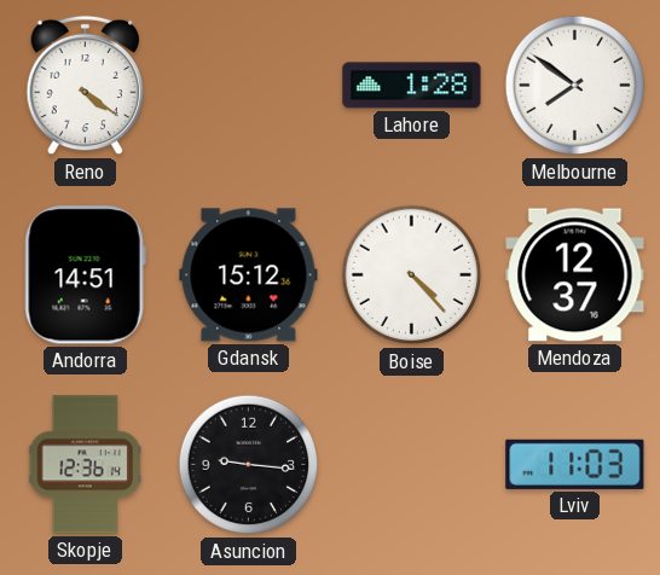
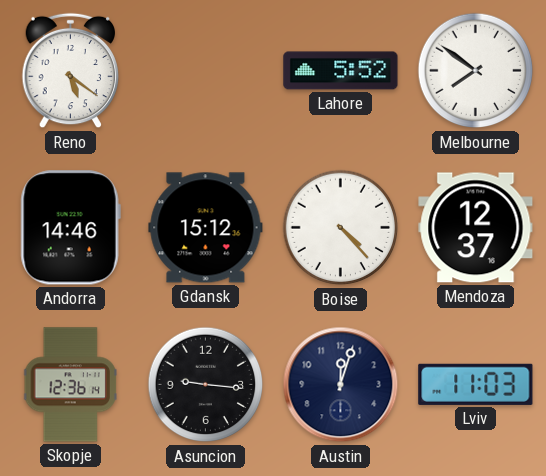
Reno: 4:21 -> 5:21 (71, 71)
Lahore: 1:28 -> 5:52 (341, 71)
Andorra: 14:51 -> 14:46 (70, 228)
Austin: none -> 12:03 (341, 385)
